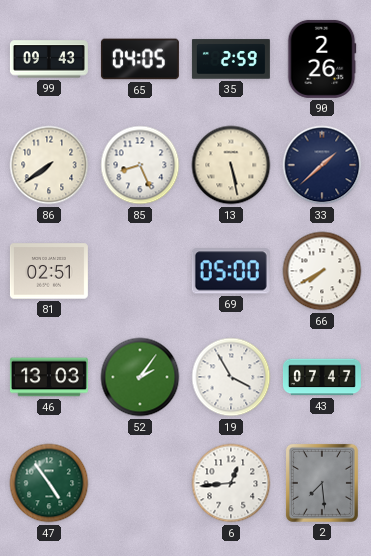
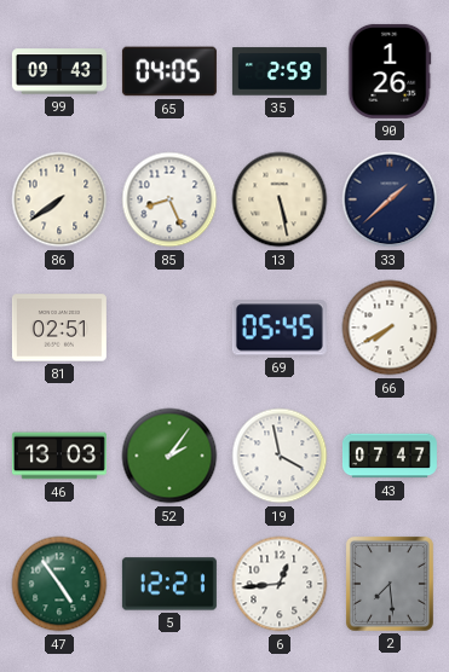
90: 2:26 -> 1:26 (390, 71)
69: 05:00 -> 05:45 (280, 328)
19: 3:55 -> 3:58 (280, 456)
5: none -> 12:21 (169, 584)
